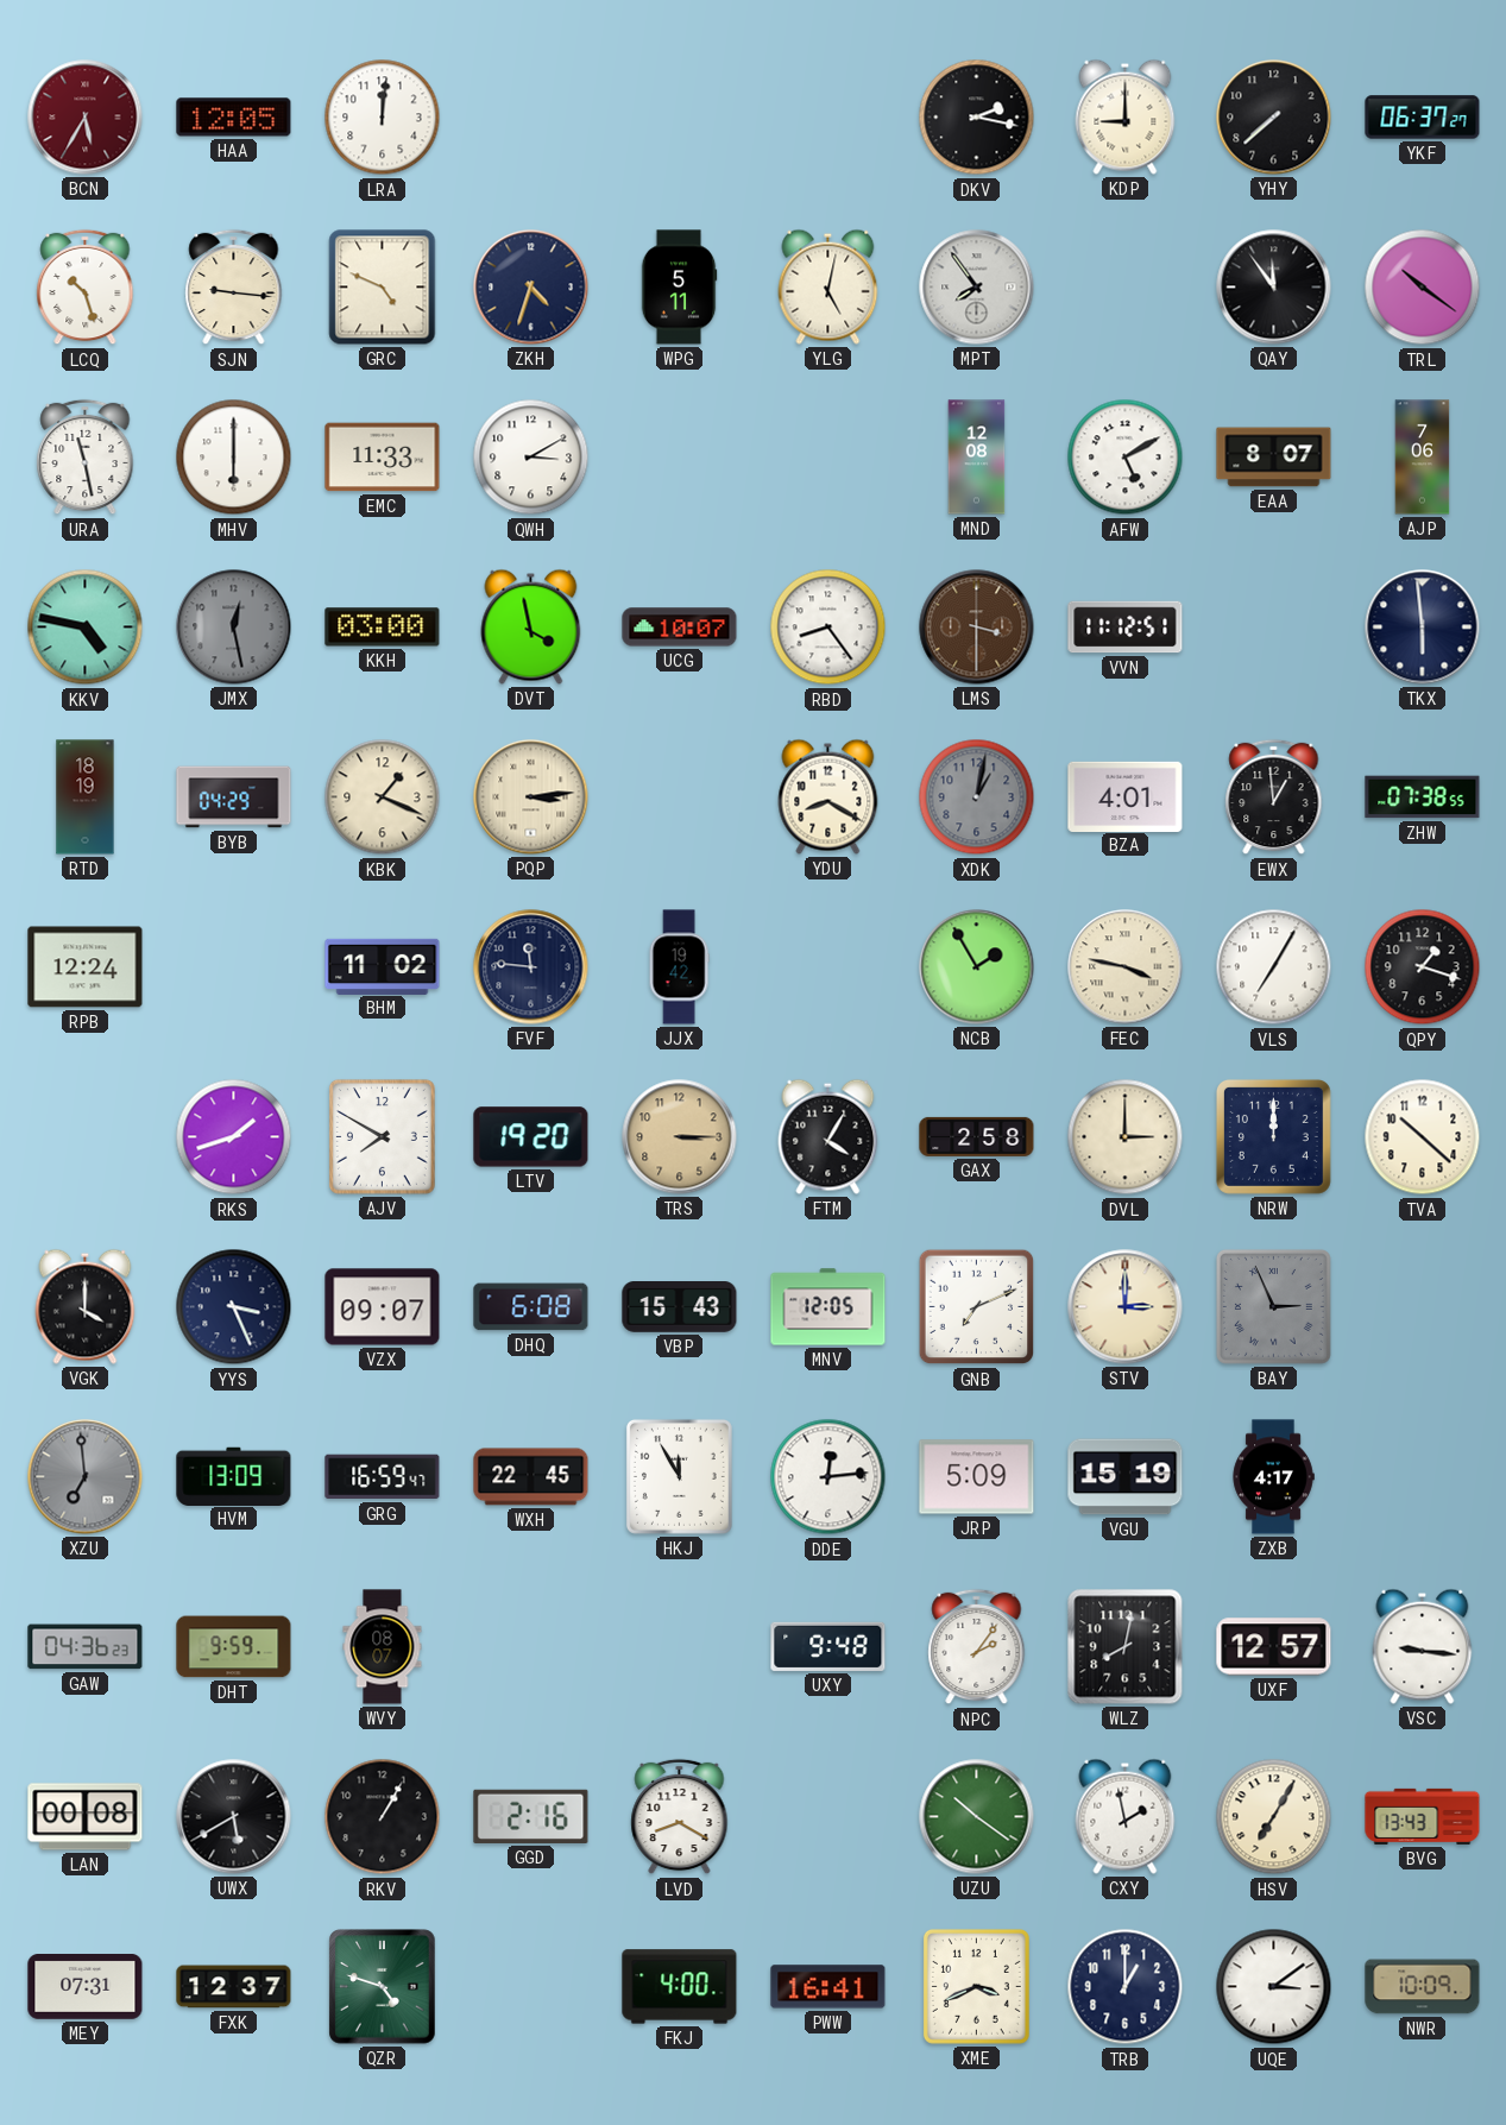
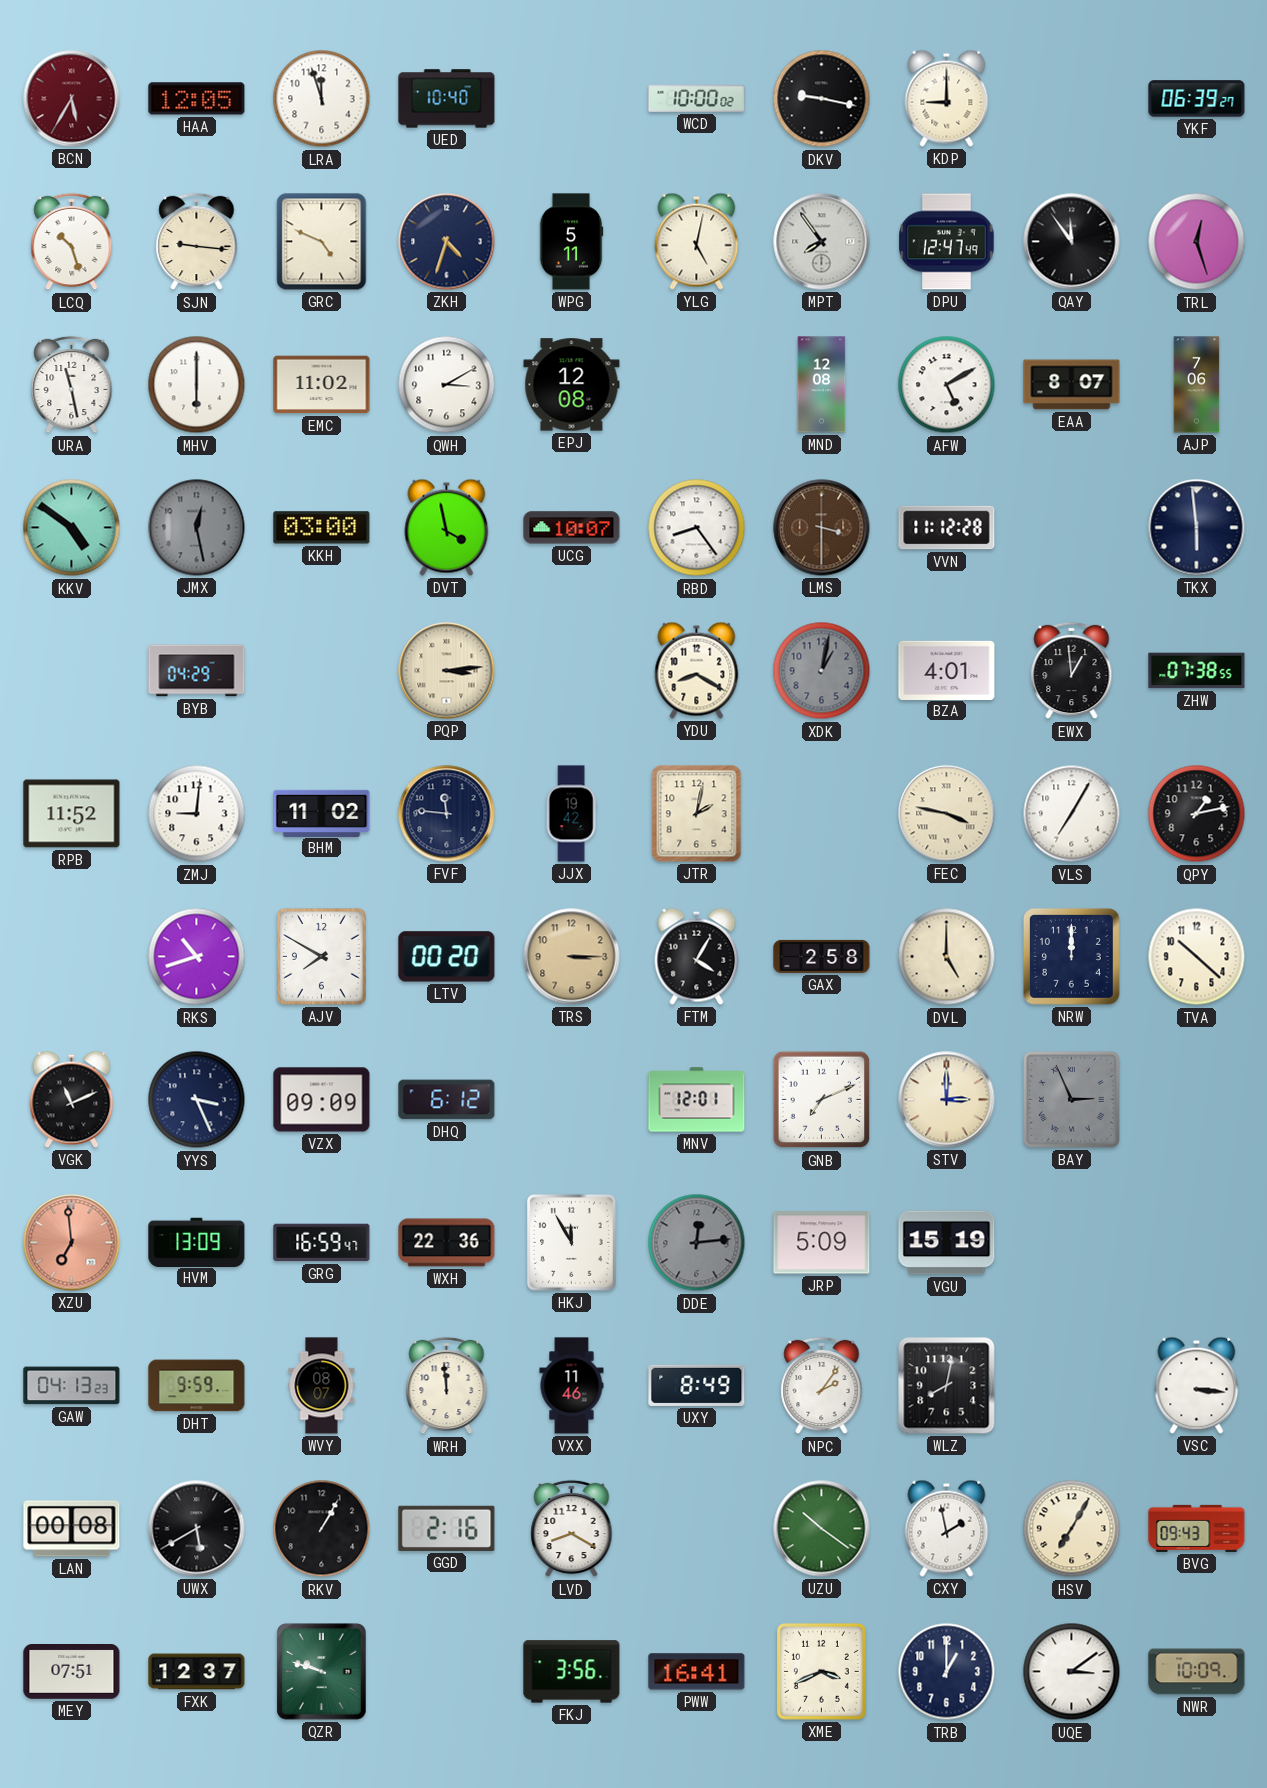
LRA: 12:01 -> 11:57 (322, 99)
UED: none -> 10:40 (447, 99)
WCD: none -> 10:00 (697, 98)
DKV: 2:17 -> 9:17 (822, 99)
YHY: 7:38 -> none (1274, 118)
YKF: 06:37 -> 06:39 (1197, 99)
DPU: none -> 12:47 (947, 242)
TRL: 10:21 -> 12:27 (1197, 242)
EMC: 11:33 -> 11:02 (322, 385)
EPJ: none -> 12:08 (572, 385)
KKV: 4:47 -> 4:51 (72, 528)
VVN: 11:12:51 -> 11:12:28 (947, 528)
RTD: 18:19 -> none (86, 797)
KBK: 1:19 -> none (383, 797)
RPB: 12:24 -> 11:52 (72, 814)
ZMJ: none -> 9:01 (197, 814)
JTR: none -> 2:02 (697, 814)
NCB: 1:55 -> none (977, 967)
QPY: 1:18 -> 1:13 (1197, 814)
RKS: 1:42 -> 10:42 (197, 957)
LTV: 19:20 -> 00:20 (447, 957)
DVL: 3:00 -> 5:00 (947, 957)
VGK: 4:00 -> 11:11 (72, 1099)
VZX: 09:07 -> 09:09 (322, 1100)
DHQ: 6:08 -> 6:12 (447, 1100)
VBP: 15:43 -> none (680, 1307)
MNV: 12:05 -> 12:01 (697, 1100)
XZU dial: grey -> salmon (72, 1243)
WXH: 22:45 -> 22:36 (447, 1243)
DDE dial: white -> grey (697, 1243)
ZXB: 4:17 -> none (1273, 1477)
GAW: 04:36 -> 04:13 (72, 1386)
WRH: none -> 11:59 (447, 1386)
VXX: none -> 11:46 (572, 1386)
UXY: 9:48 -> 8:49 (697, 1385)
UXF: 12:57 -> none (1274, 1647)
VSC: 9:16 -> 3:16 (1197, 1385)
BVG: 13:43 -> 09:43 (1197, 1528)
MEY: 07:31 -> 07:51 (72, 1672)
QZR: 4:48 -> 9:48 (322, 1672)
FKJ: 4:00 -> 3:56 (572, 1672)
